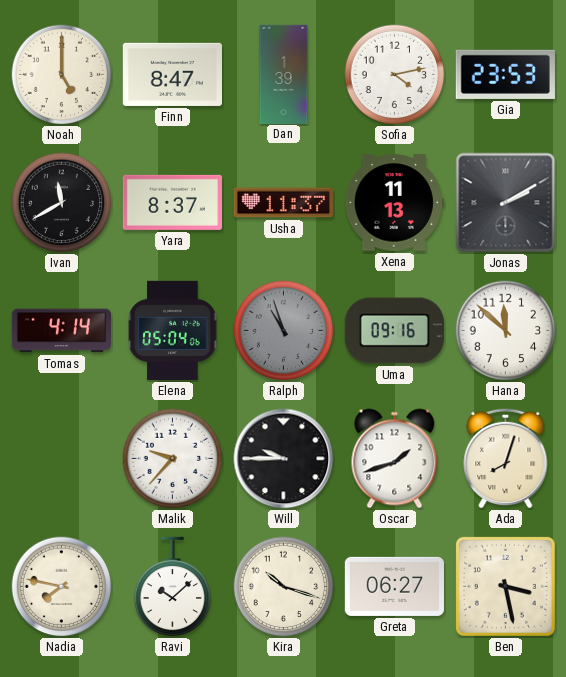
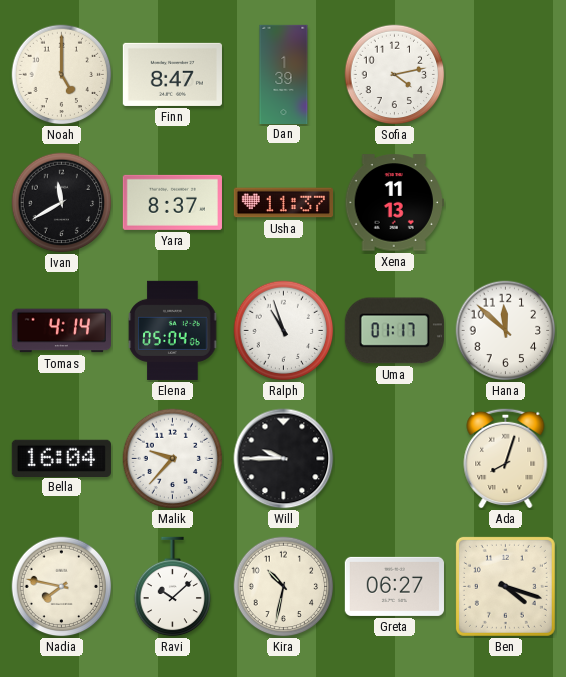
Gia: 23:53 -> none (505, 74)
Jonas: 2:10 -> none (506, 203)
Ralph dial: grey -> white (284, 331)
Uma: 09:16 -> 01:17 (394, 331)
Bella: none -> 16:04 (61, 458)
Oscar: 1:42 -> none (395, 459)
Kira: 10:18 -> 10:32 (284, 587)
Ben: 3:28 -> 4:18 (505, 586)
